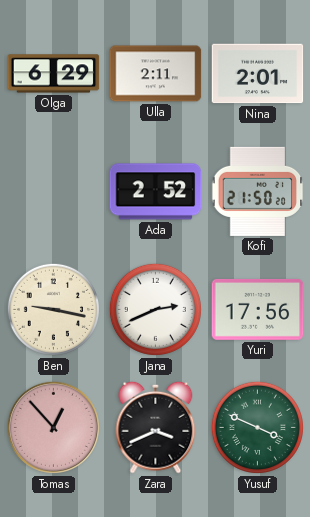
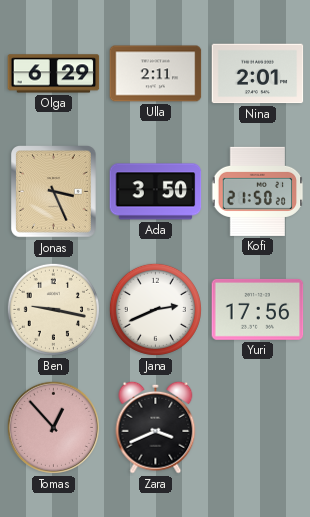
Jonas: none -> 3:26 (54, 192)
Ada: 2:52 -> 3:50 (156, 192)
Yusuf: 3:49 -> none (257, 427)
